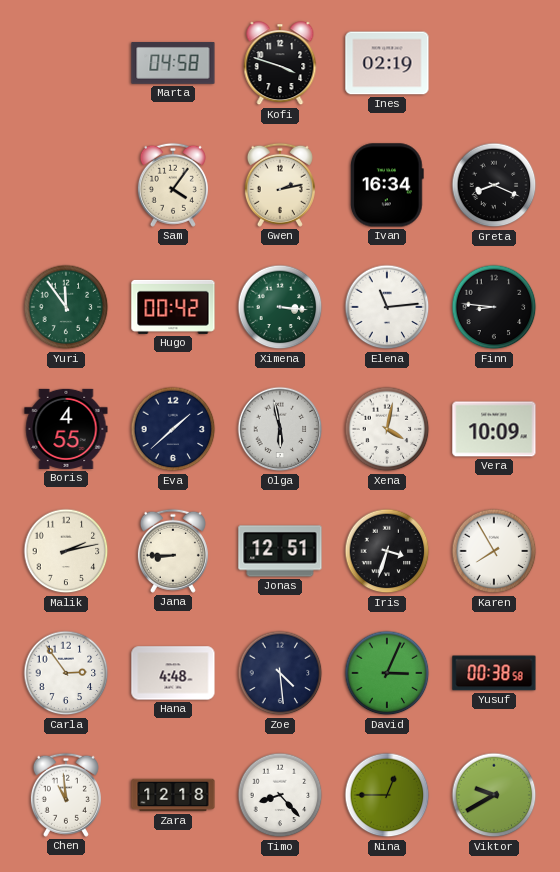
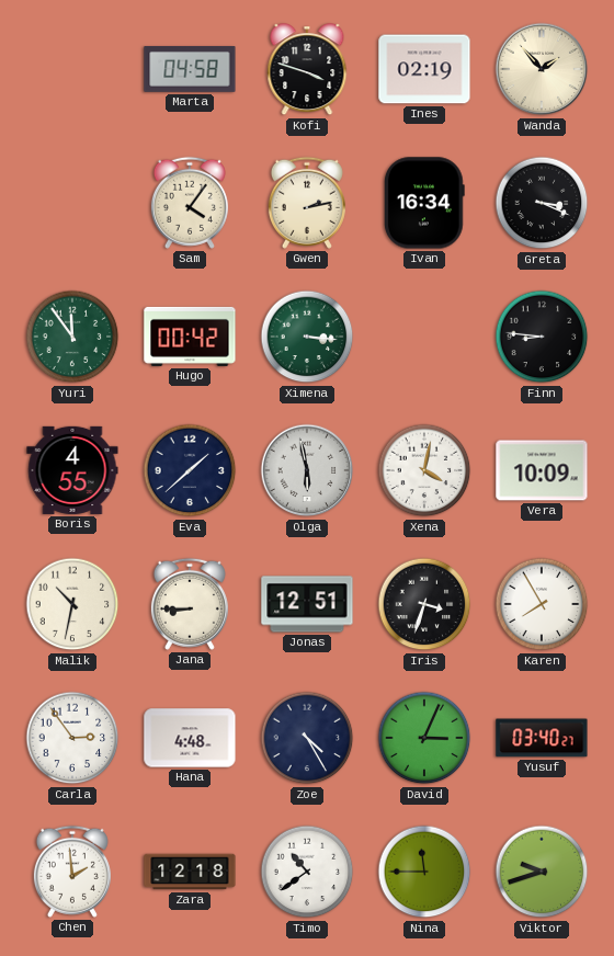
Wanda: none -> 1:53 (542, 69)
Greta: 8:19 -> 3:19 (542, 203)
Elena: 11:14 -> none (387, 307)
Malik: 2:13 -> 10:32 (72, 604)
Zoe: 4:29 -> 4:25 (307, 738)
Yusuf: 00:38 -> 03:40 (542, 738)
Chen: 10:59 -> 1:59 (72, 872)
Timo: 8:23 -> 10:39 (307, 872)
Nina: 12:45 -> 11:45 (424, 872)
Viktor: 9:40 -> 9:42 (542, 872)
